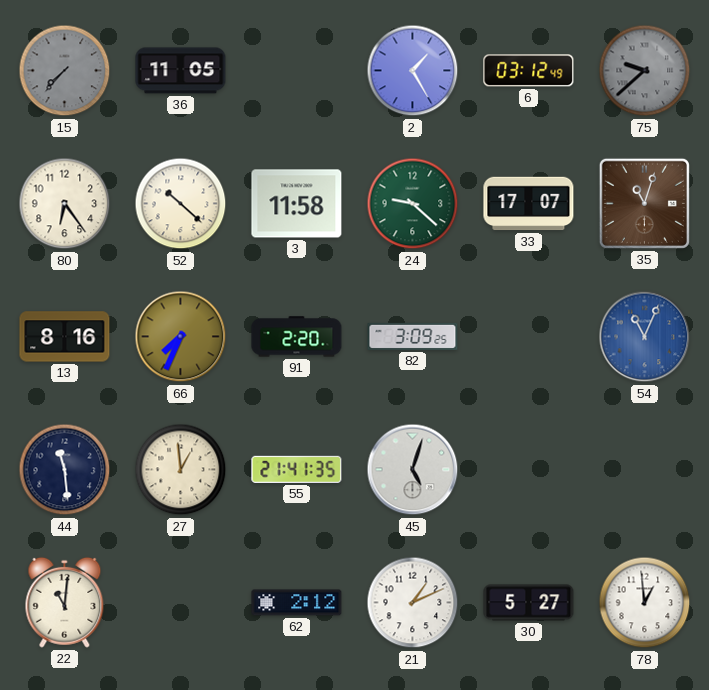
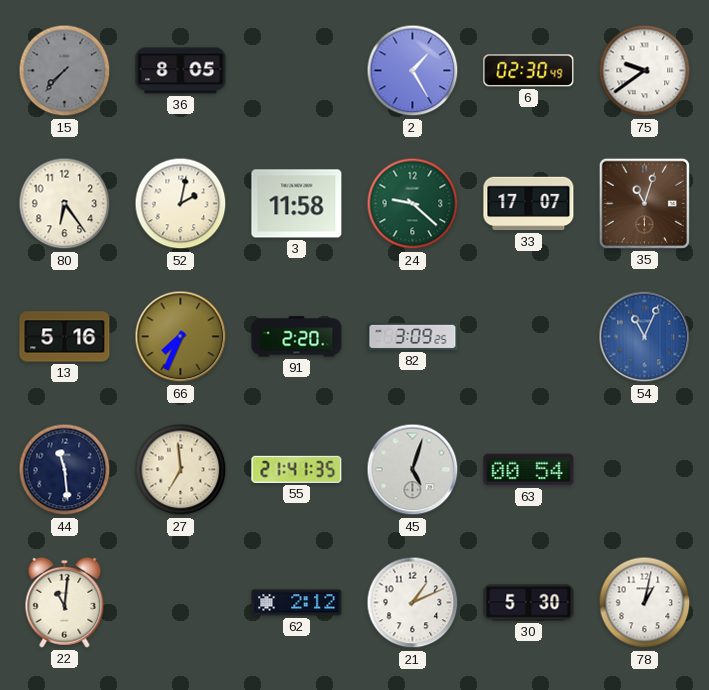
36: 11:05 -> 8:05 (181, 71)
6: 03:12 -> 02:30 (529, 71)
75: 9:38 -> 9:39 (645, 71)
75 dial: grey -> white (645, 71)
52: 10:22 -> 2:02 (181, 204)
13: 8:16 -> 5:16 (65, 337)
27: 12:59 -> 6:59 (181, 470)
63: none -> 00:54 (529, 470)
30: 5:27 -> 5:30 (529, 603)
78: 12:59 -> 1:02 (645, 603)
